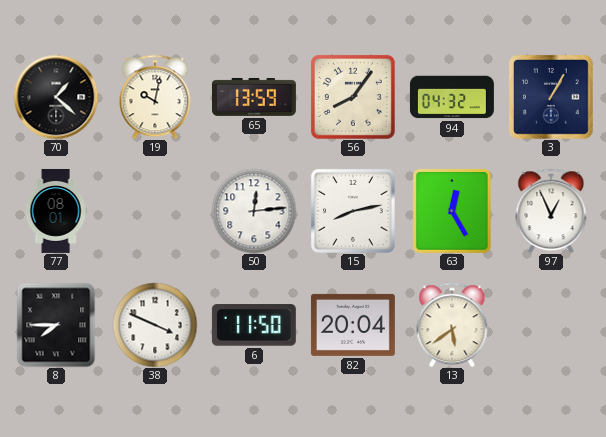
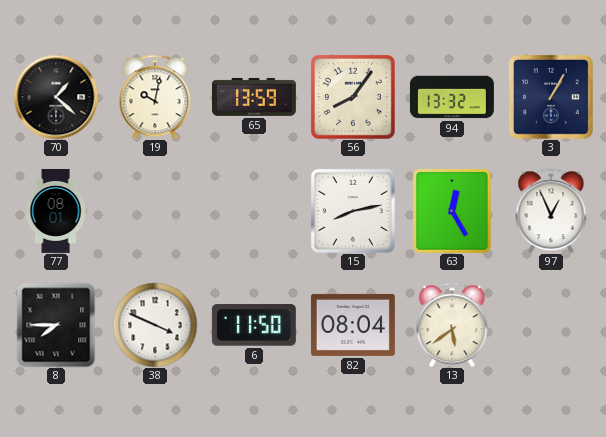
94: 04:32 -> 13:32 (452, 97)
50: 12:14 -> none (254, 211)
82: 20:04 -> 08:04 (353, 325)
